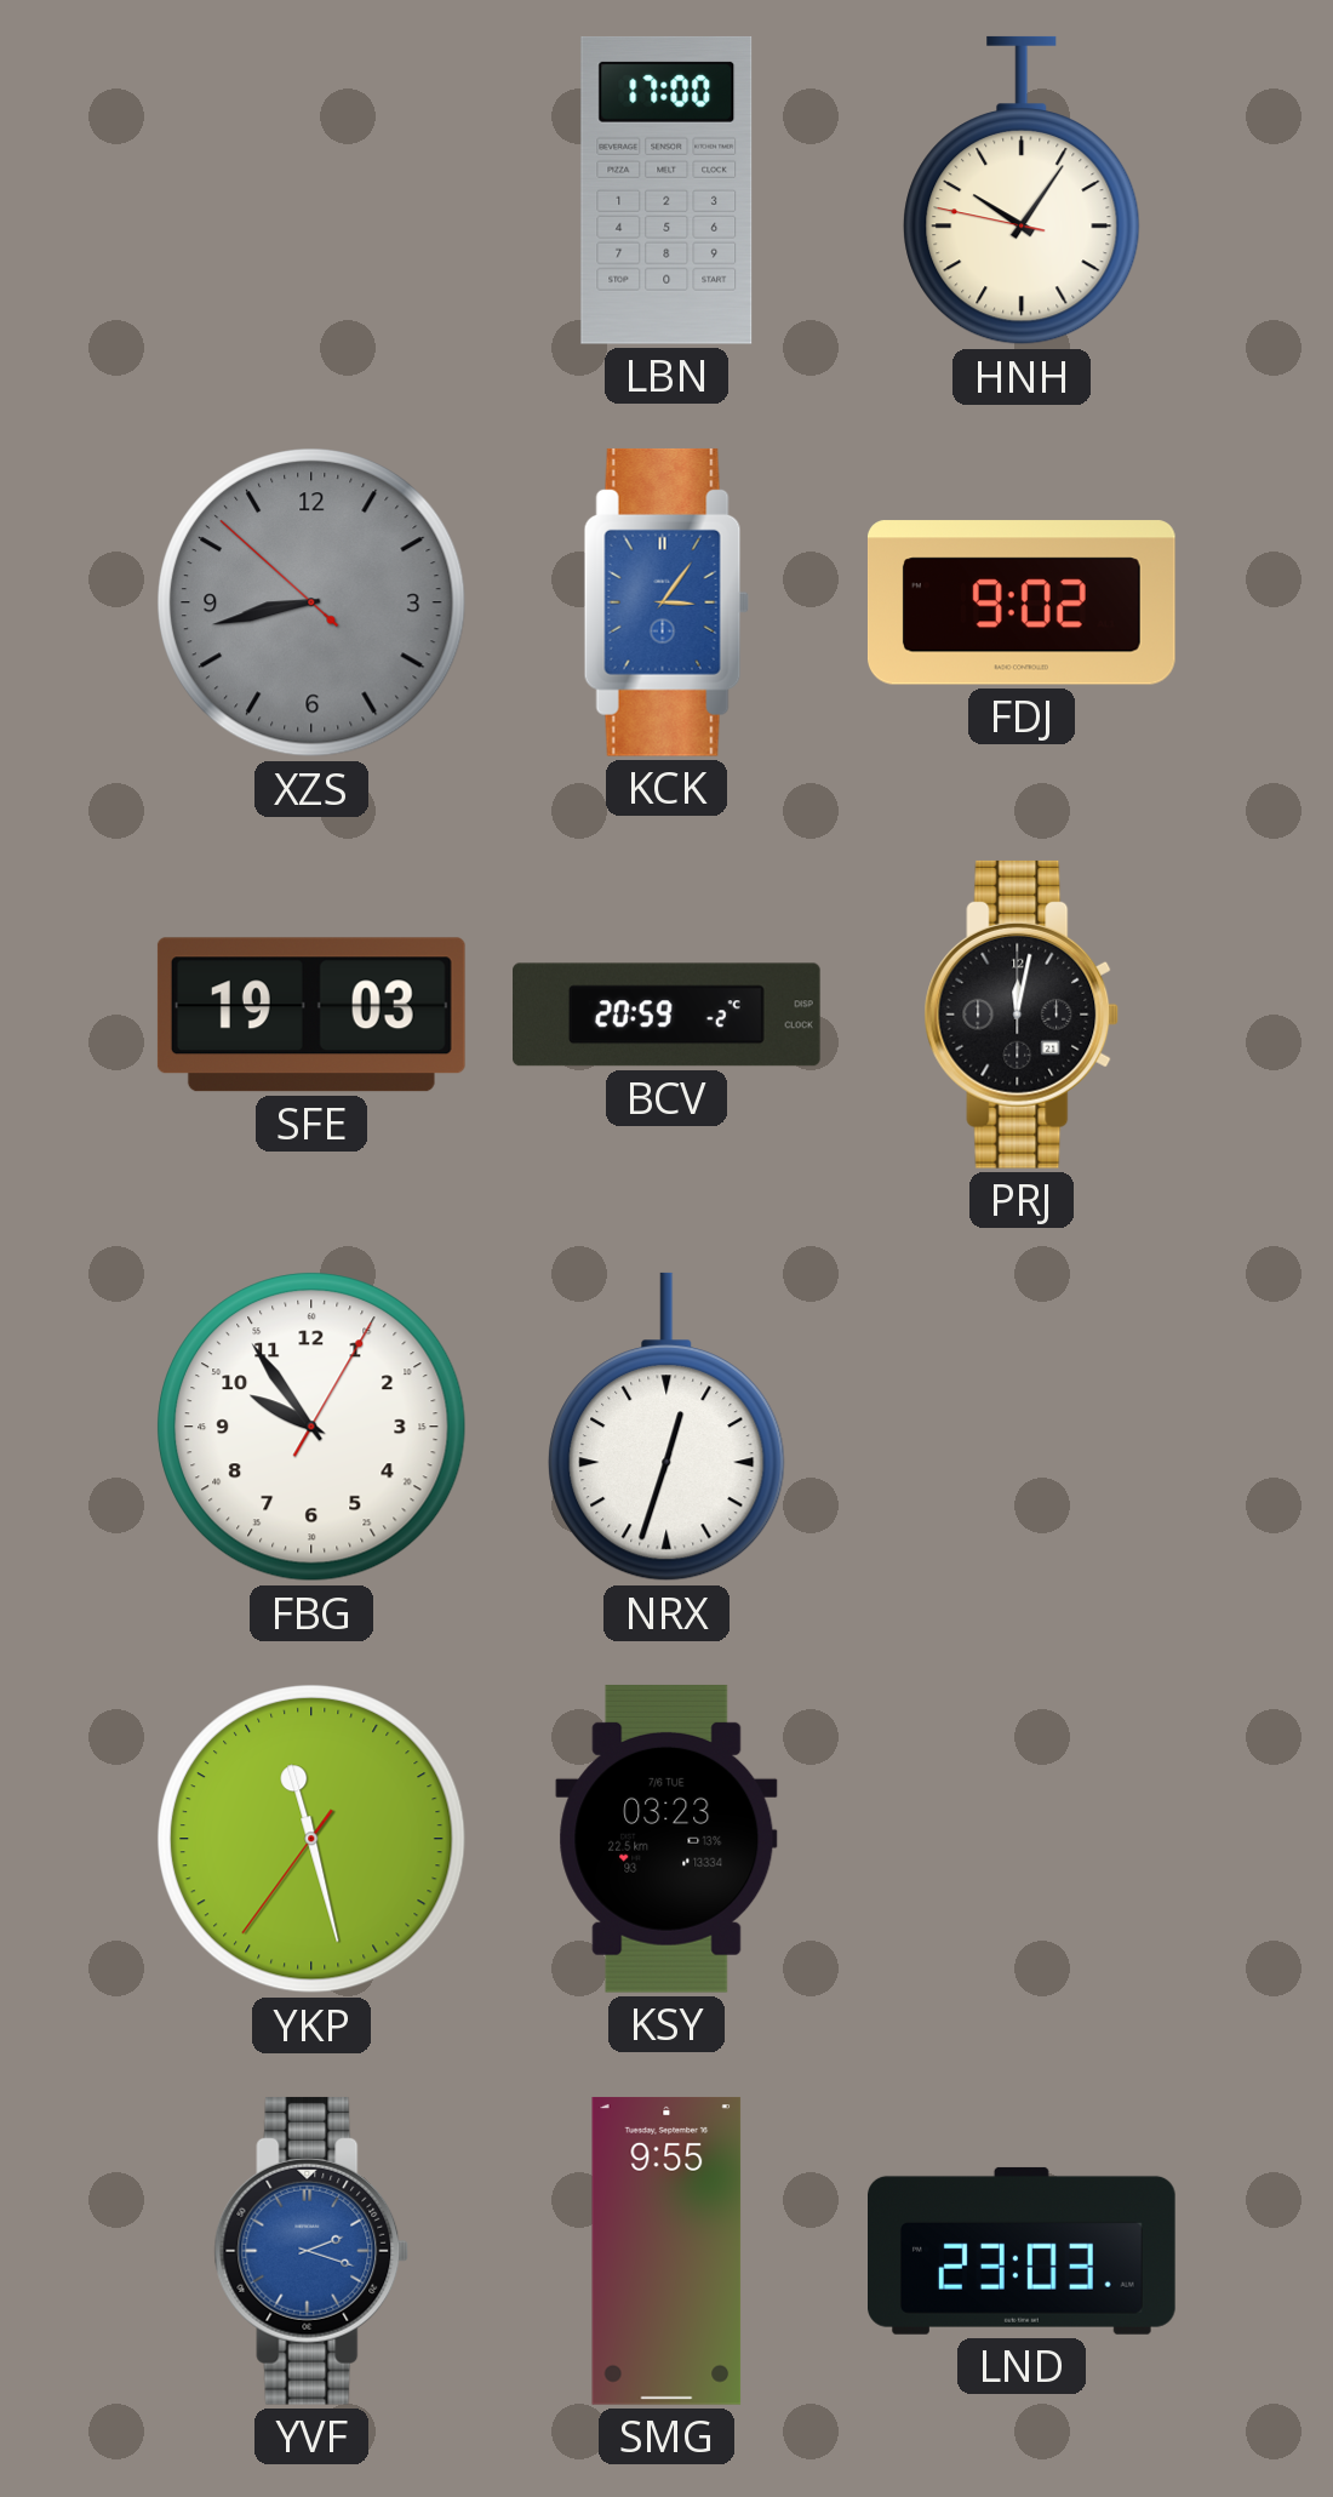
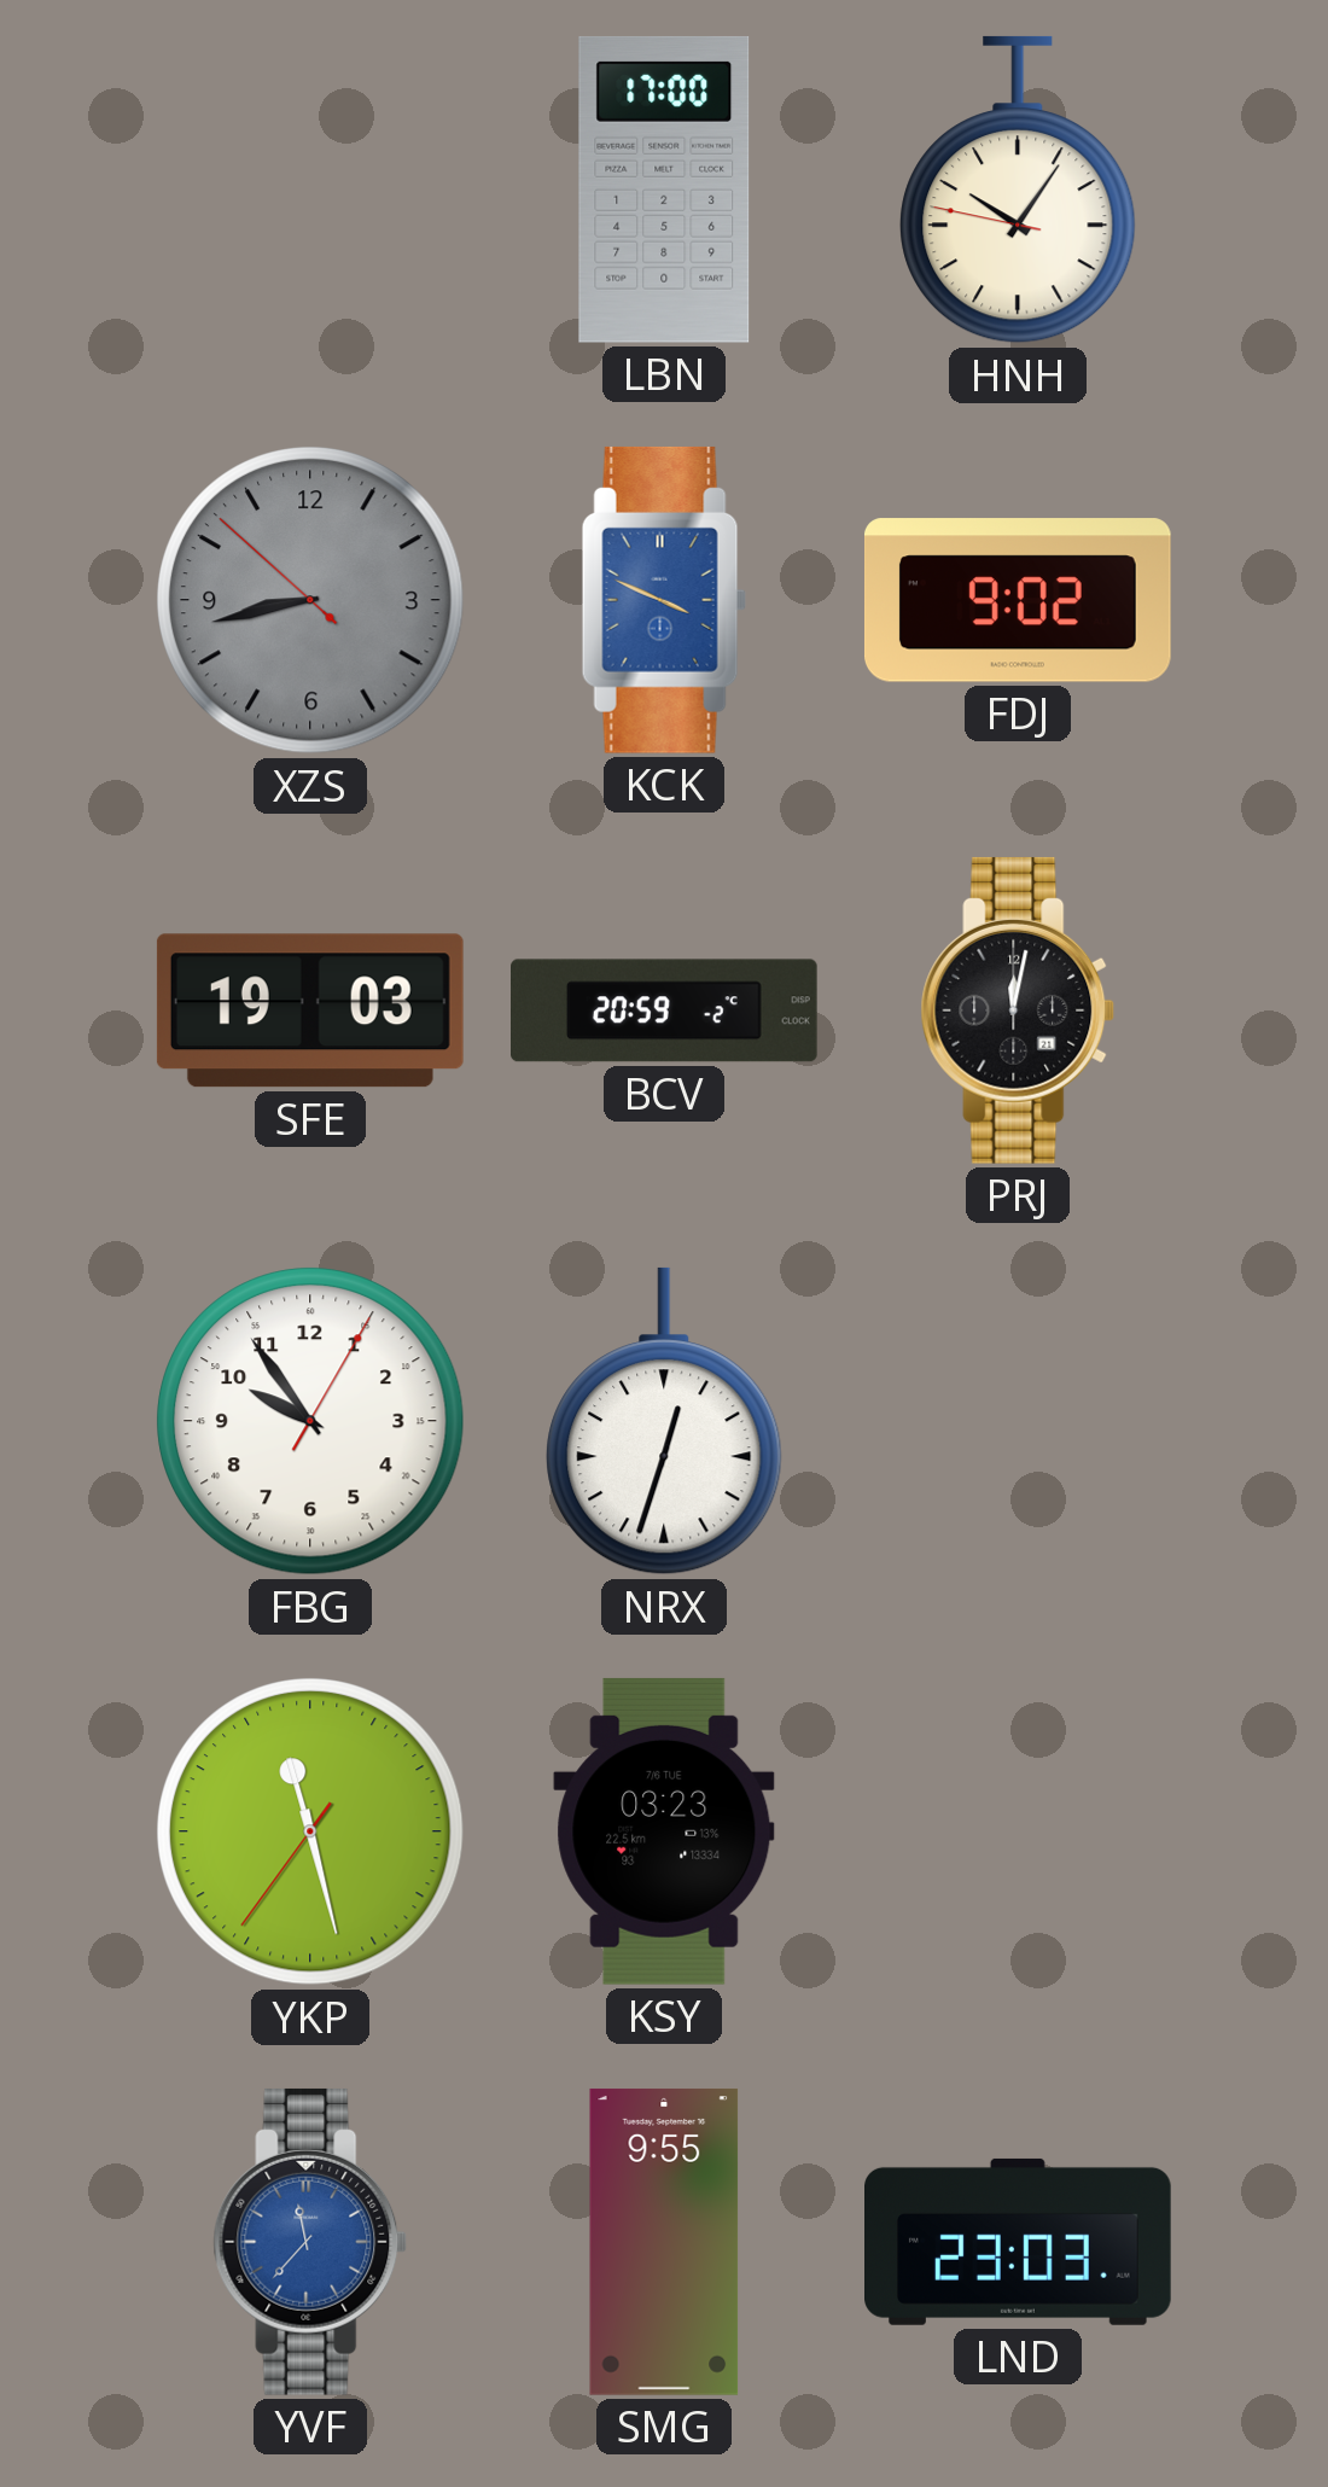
KCK: 3:06 -> 3:49 (664, 600)
YVF: 2:18 -> 11:37 (310, 2242)
